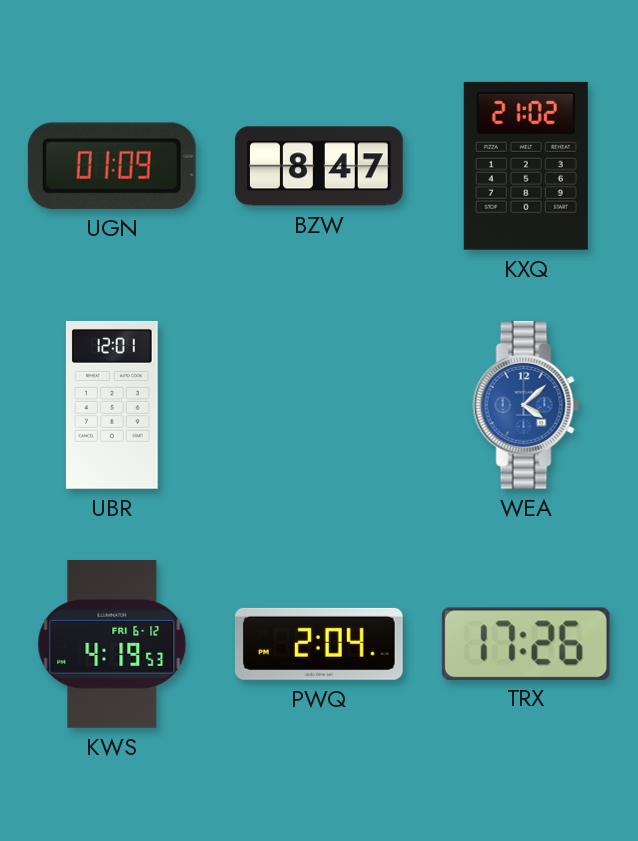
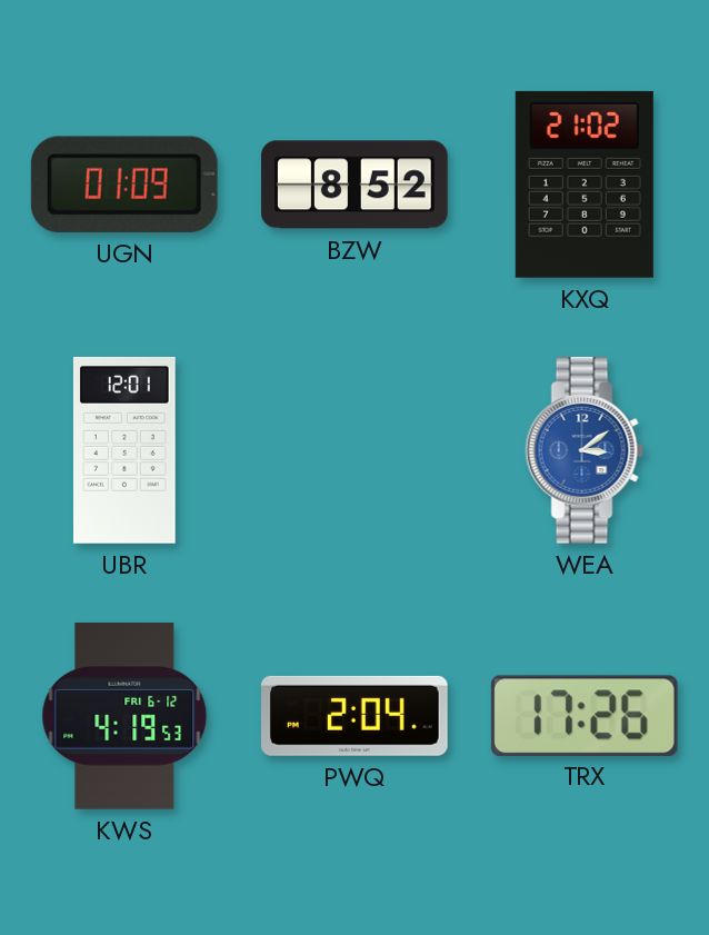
BZW: 8:47 -> 8:52 (354, 185)
WEA: 4:08 -> 3:09 (585, 450)
